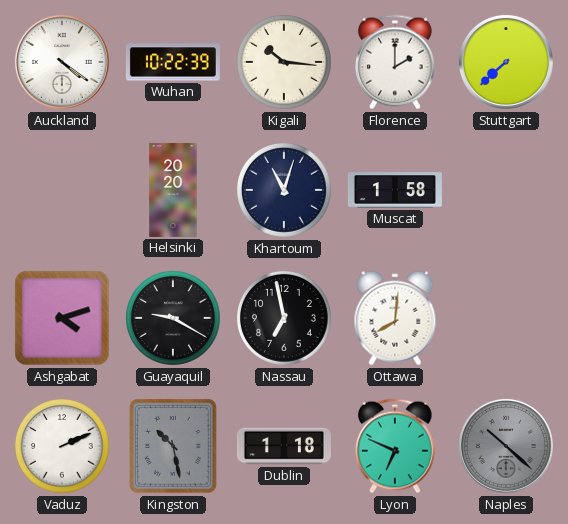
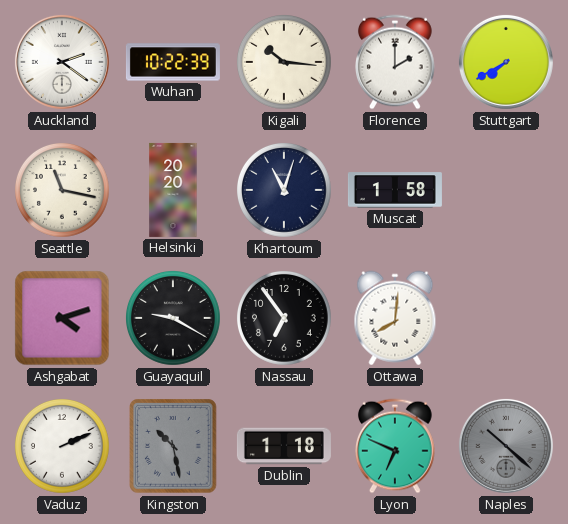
Auckland: 4:21 -> 2:21 (62, 62)
Stuttgart: 7:38 -> 7:40 (506, 62)
Seattle: none -> 11:17 (63, 191)
Nassau: 6:58 -> 6:54 (285, 319)
